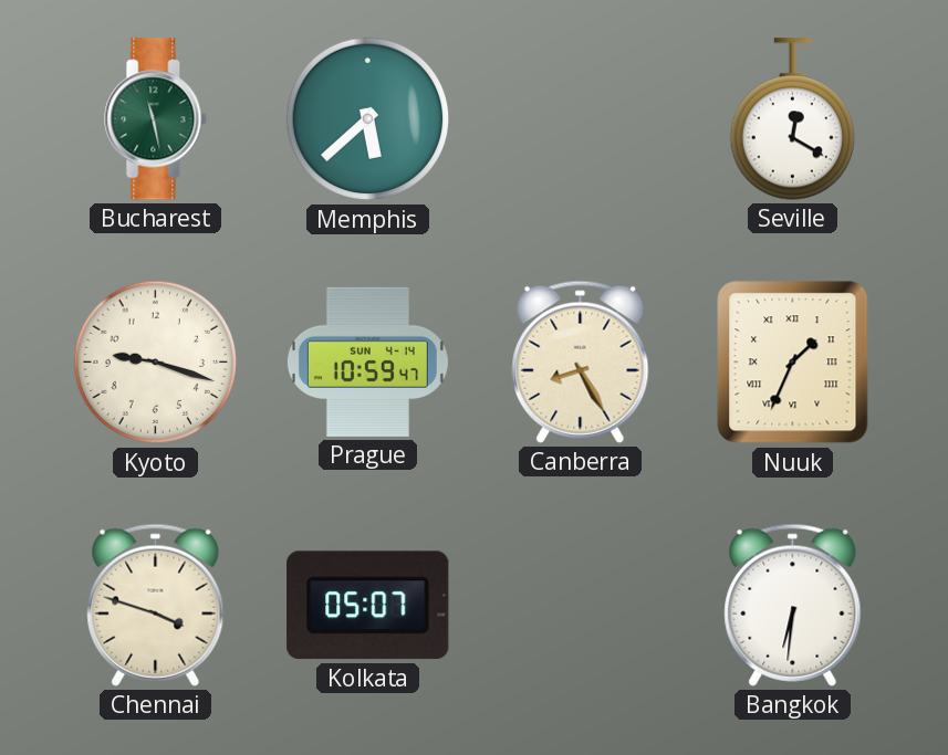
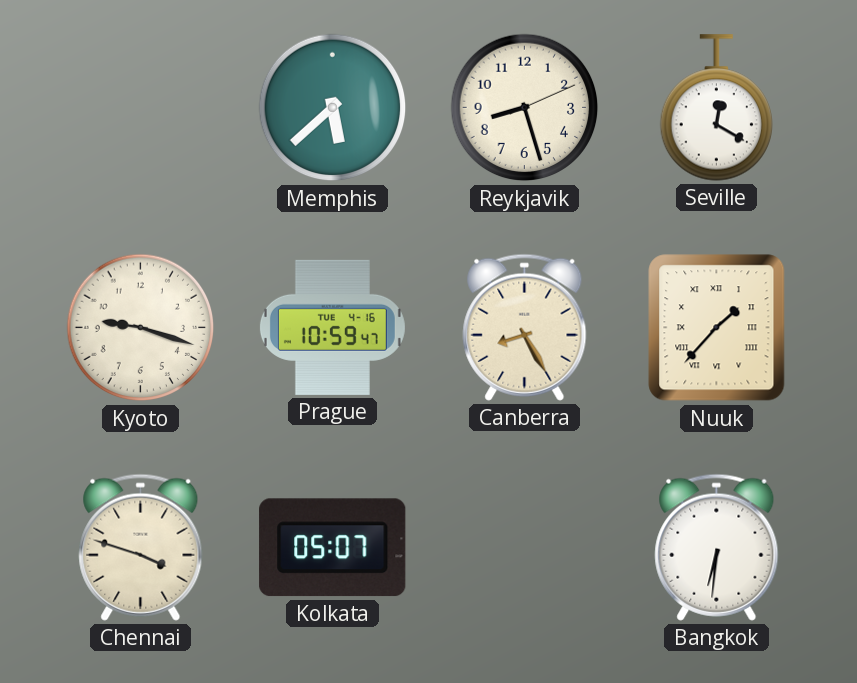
Bucharest: 11:28 -> none (156, 119)
Reykjavik: none -> 8:27 (525, 108)
Prague date: SUN 4-14 -> TUE 4-16 (332, 327)
Nuuk: 1:34 -> 1:37 (717, 328)
